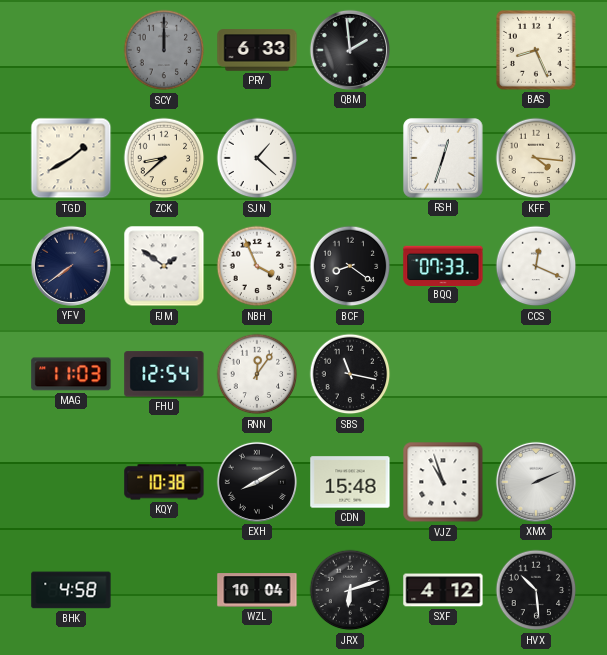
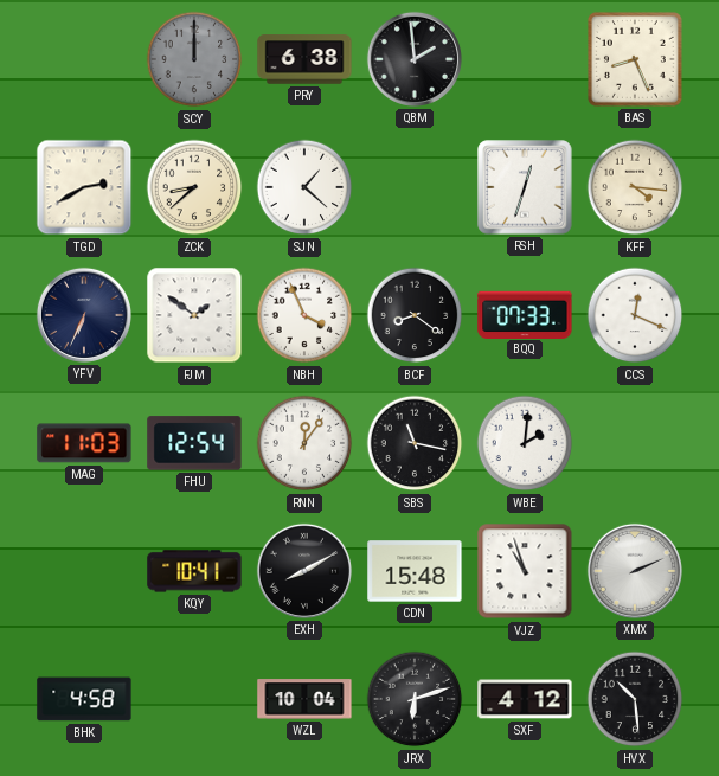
PRY: 6:33 -> 6:38 (304, 59)
TGD: 1:40 -> 2:40 (84, 187)
YFV: 7:39 -> 6:34 (84, 315)
WBE: none -> 2:01 (525, 443)
KQY: 10:38 -> 10:41 (194, 571)
